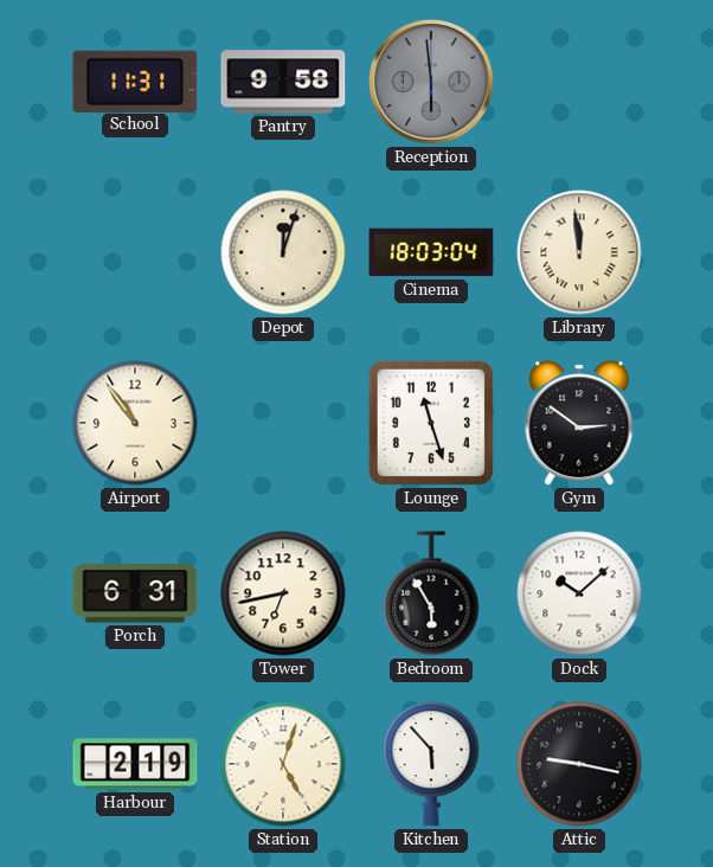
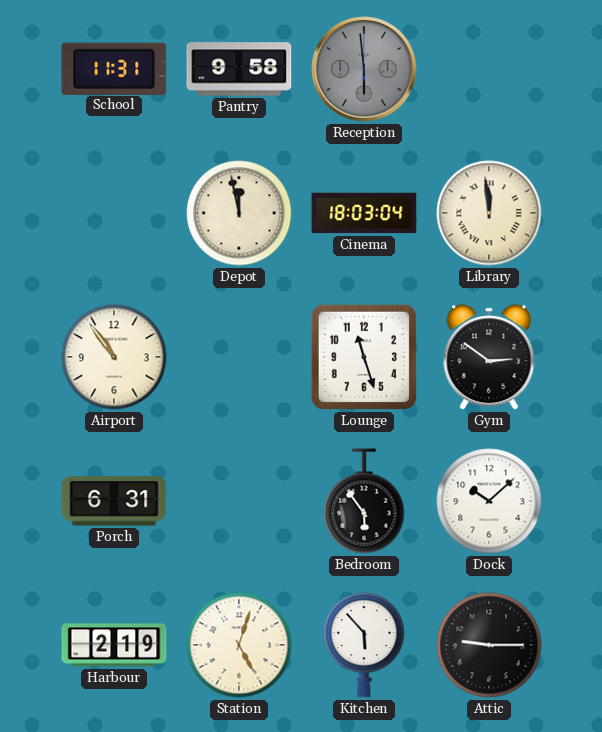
Depot: 12:03 -> 11:58 (239, 213)
Tower: 6:43 -> none (283, 593)
Bedroom: 5:55 -> 5:54 (364, 501)
Attic: 9:17 -> 9:15 (489, 645)
